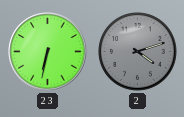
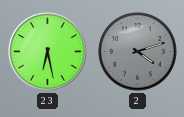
23: 6:32 -> 6:28 (48, 52)
